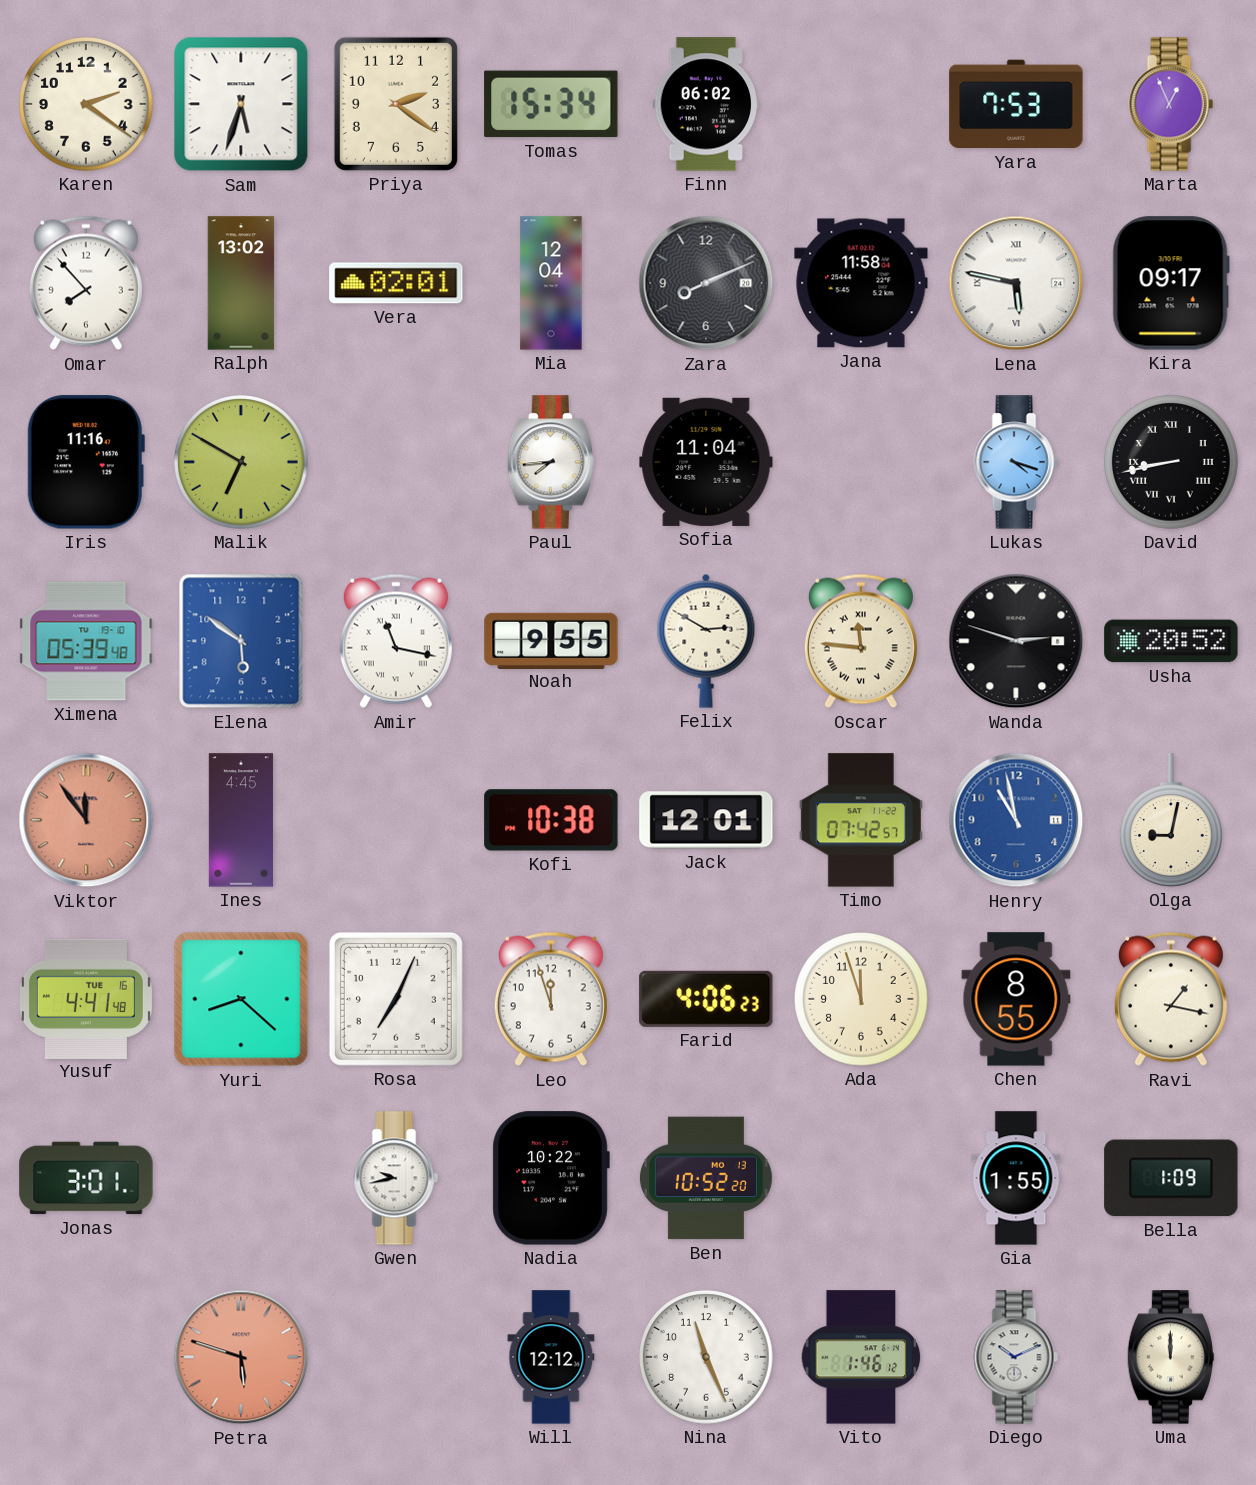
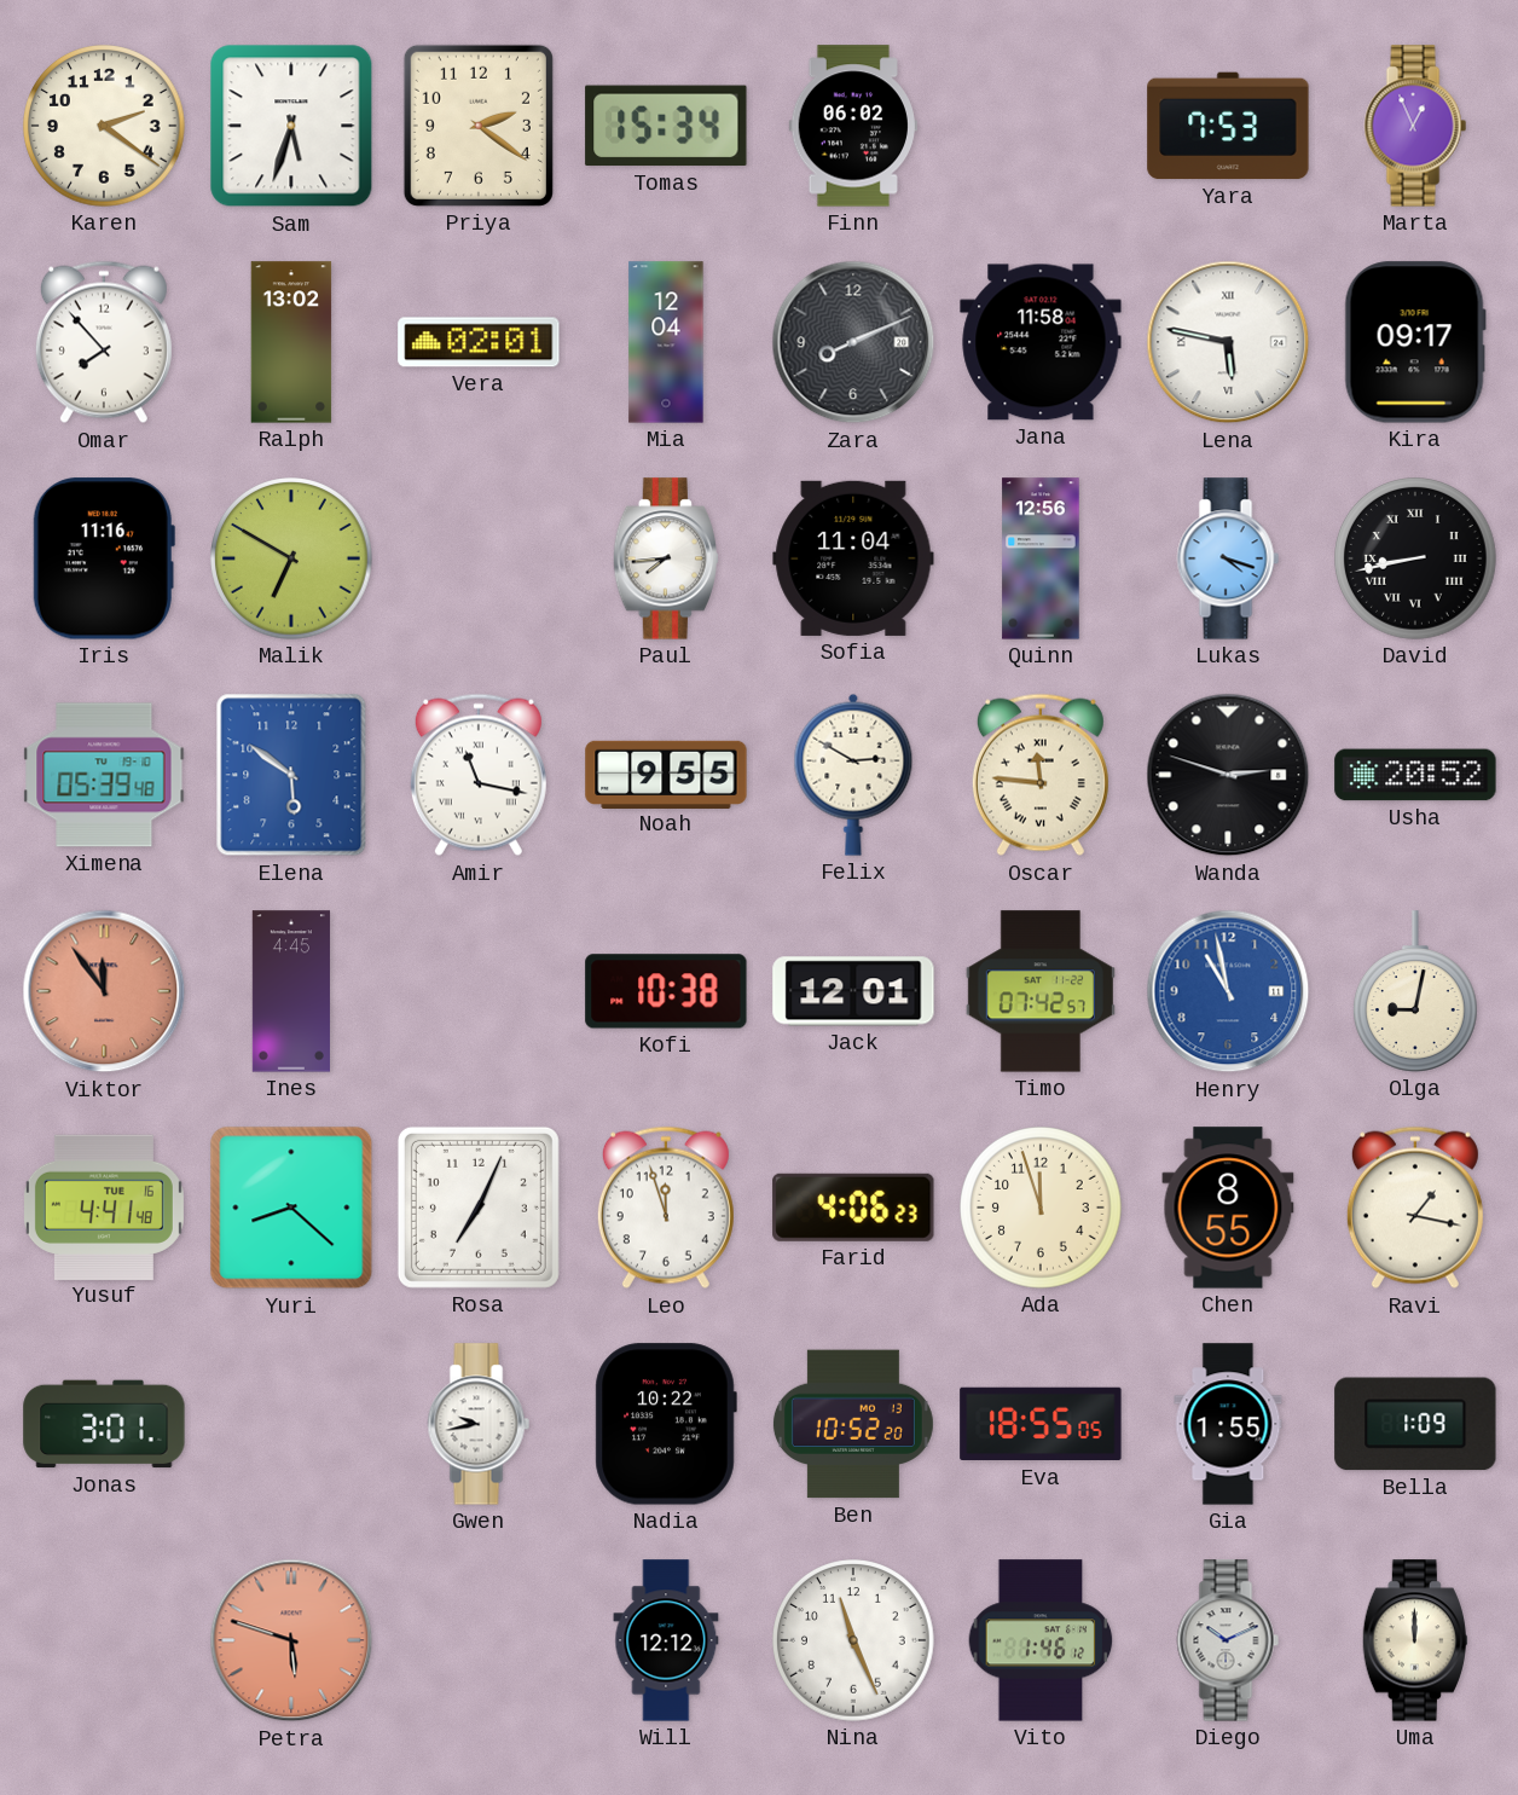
Quinn: none -> 12:56 (1041, 558)
Eva: none -> 18:55 (1041, 1424)
